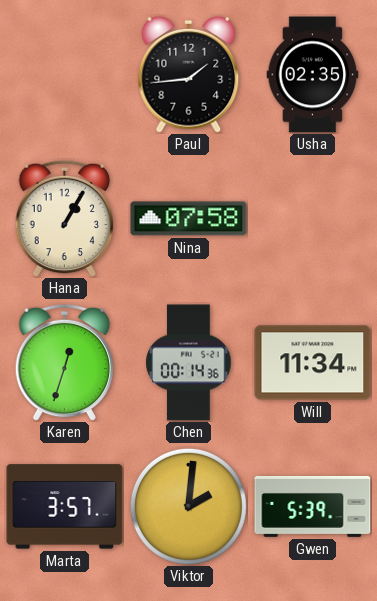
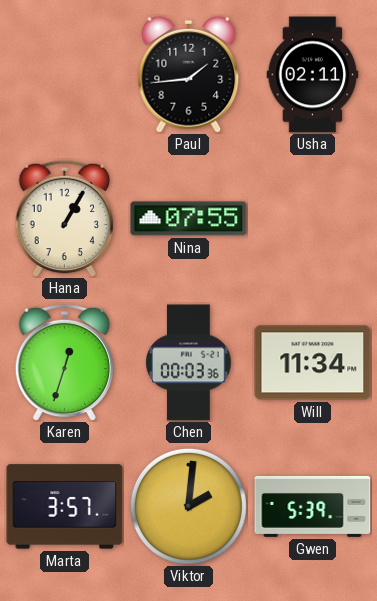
Usha: 02:35 -> 02:11 (313, 75)
Nina: 07:58 -> 07:55 (189, 219)
Chen: 00:14 -> 00:03 (189, 363)
